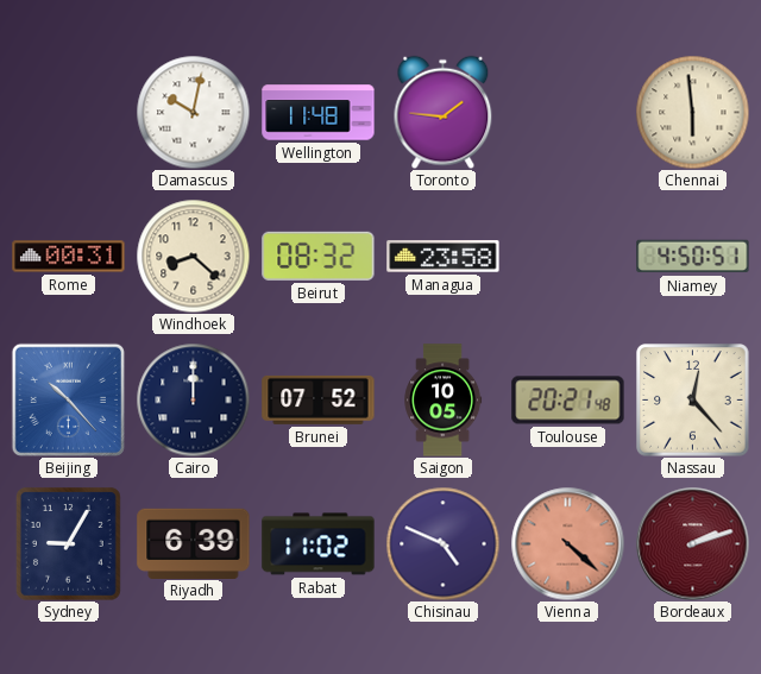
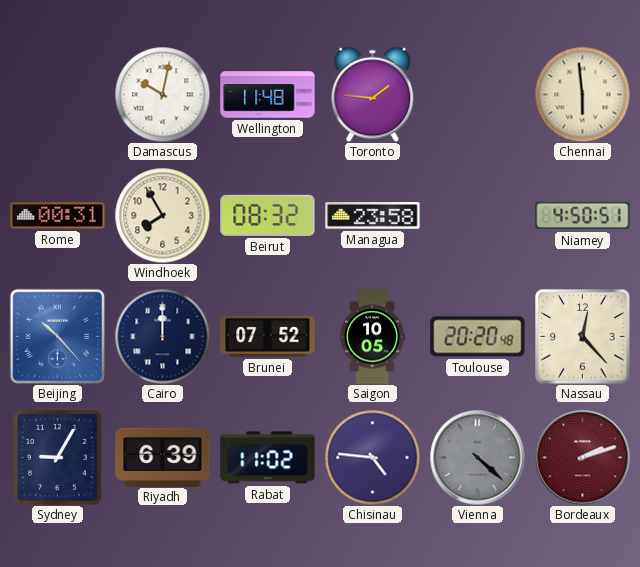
Windhoek: 8:22 -> 7:55 (162, 215)
Toulouse: 20:21 -> 20:20 (478, 337)
Chisinau: 4:49 -> 4:46 (372, 457)
Vienna dial: salmon -> grey (477, 457)
